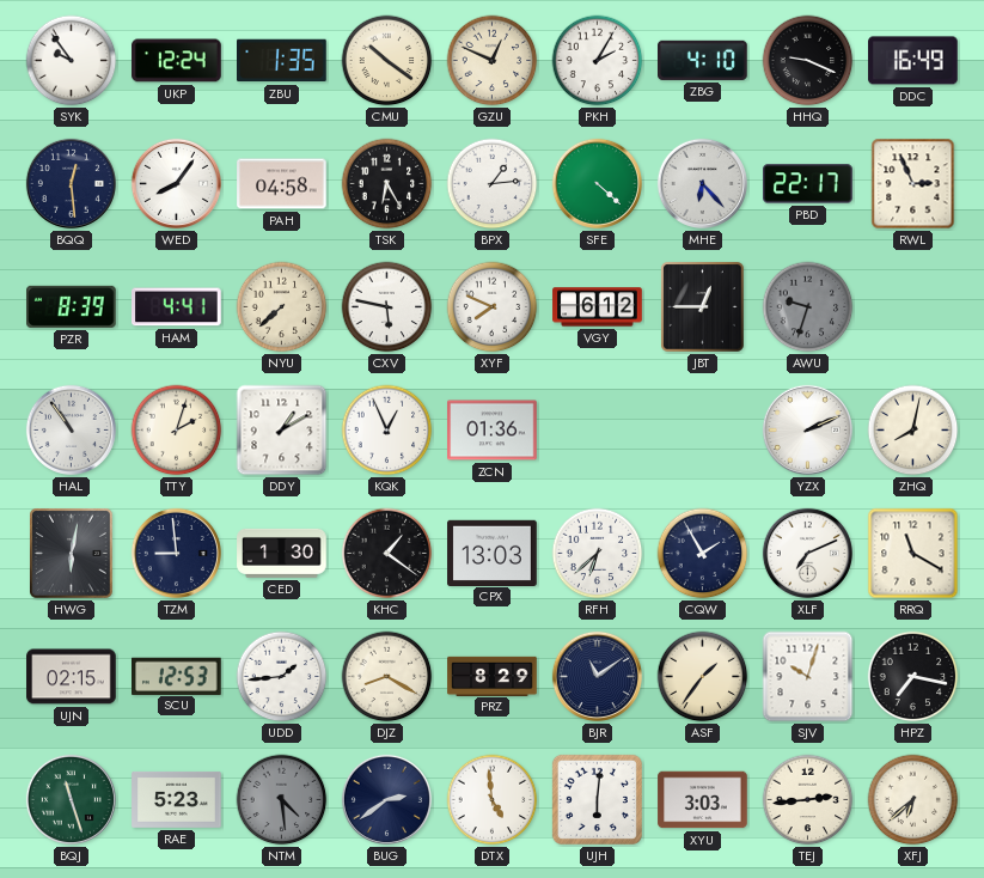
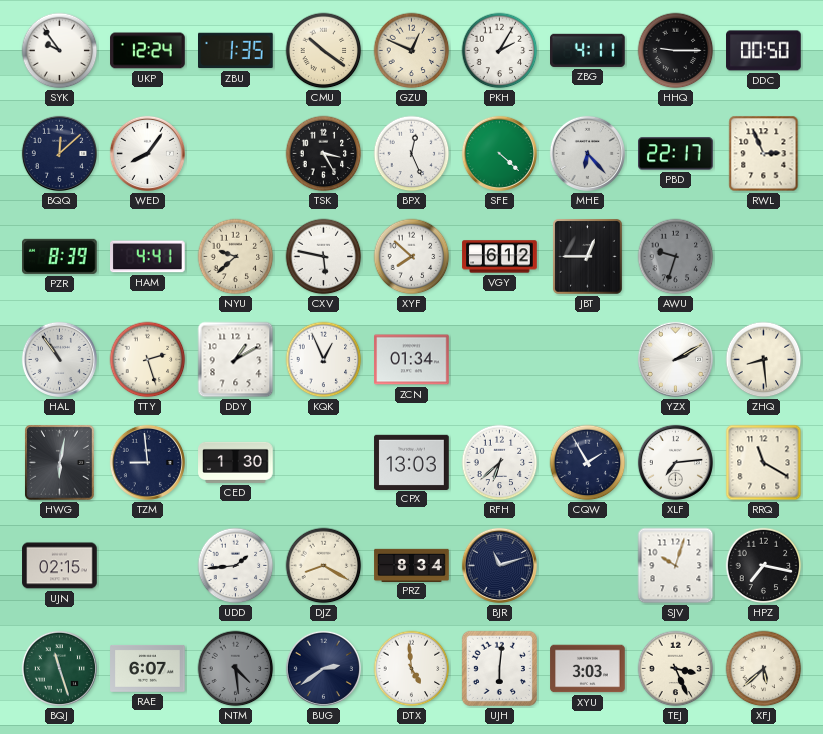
ZBG: 4:10 -> 4:11 (588, 50)
HHQ: 9:19 -> 9:15 (676, 51)
DDC: 16:49 -> 00:50 (764, 51)
BQQ: 12:29 -> 12:08 (59, 153)
PAH: 04:58 -> none (282, 184)
TSK: 6:25 -> 3:25 (324, 154)
BPX: 1:14 -> 12:26 (412, 154)
NYU: 7:38 -> 9:38 (236, 257)
XYF: 7:49 -> 7:52 (412, 257)
TTY: 2:03 -> 2:27 (148, 360)
ZCN: 01:36 -> 01:34 (412, 360)
YZX: 2:11 -> 2:10 (675, 359)
ZHQ: 8:02 -> 8:29 (764, 360)
KHC: 1:21 -> none (387, 554)
XLF: 7:11 -> 7:14 (675, 462)
SCU: 12:53 -> none (177, 676)
PRZ: 8:29 -> 8:34 (412, 565)
BJR: 11:09 -> 11:12 (499, 565)
ASF: 1:36 -> none (703, 677)
RAE: 5:23 -> 6:07 (148, 668)
TEJ: 2:44 -> 3:26 (676, 669)
XFJ: 6:38 -> 5:38 (764, 669)
